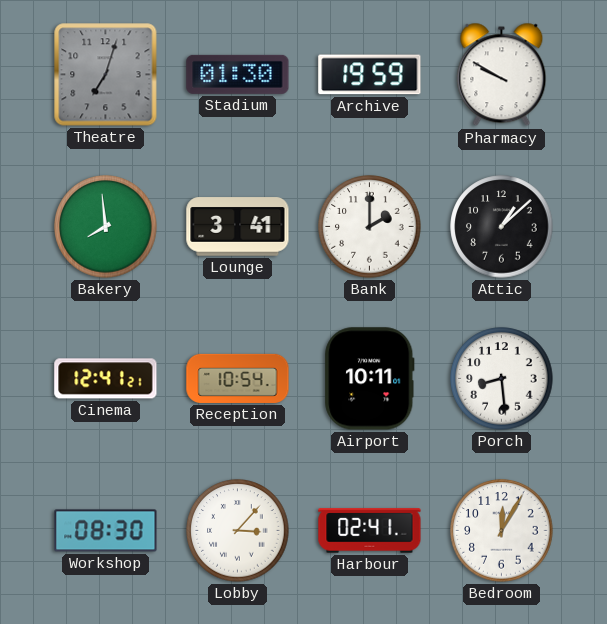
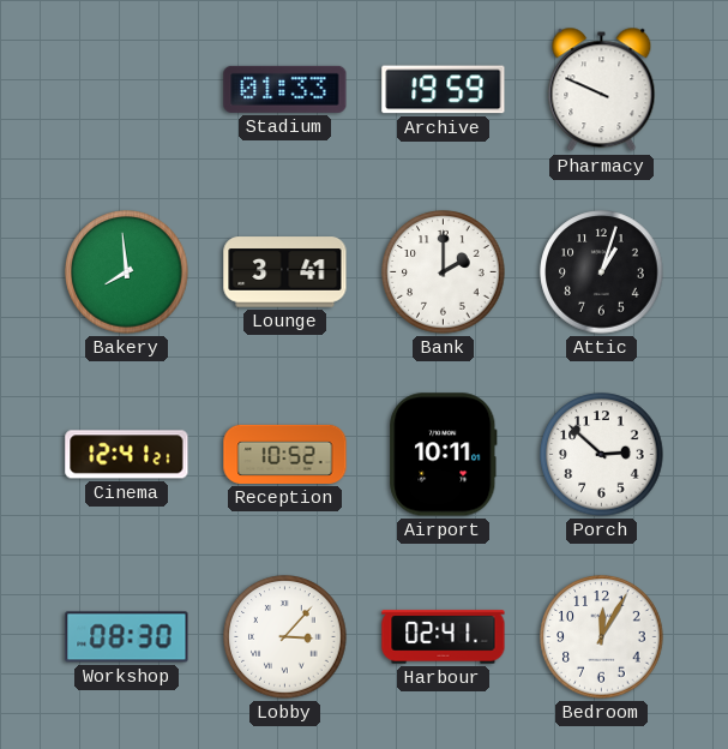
Theatre: 7:03 -> none (106, 75)
Stadium: 01:30 -> 01:33 (285, 89)
Pharmacy: 9:50 -> 9:49 (602, 90)
Attic: 1:08 -> 1:03 (602, 272)
Reception: 10:54 -> 10:52 (285, 454)
Porch: 8:29 -> 2:52 (602, 455)
